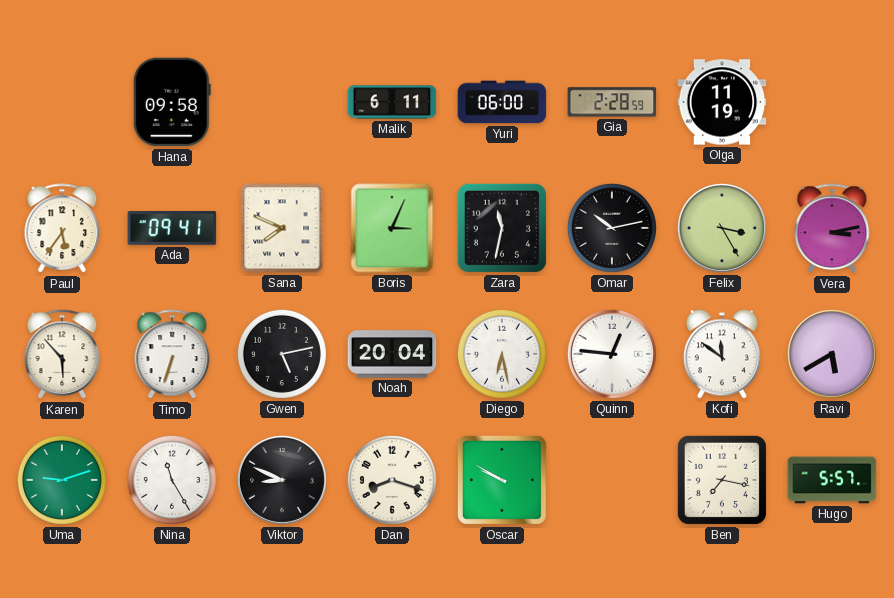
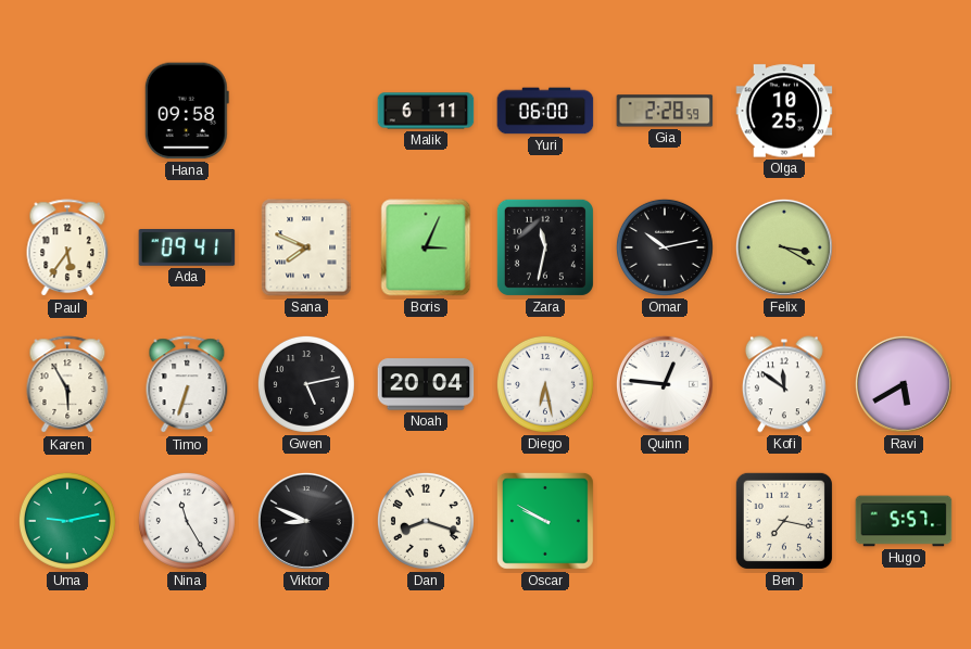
Olga: 11:19 -> 10:25 (784, 111)
Felix: 3:25 -> 3:20 (784, 247)
Vera: 3:13 -> none (832, 229)
Karen: 5:53 -> 5:55 (67, 385)
Uma: 9:12 -> 9:13 (67, 521)
